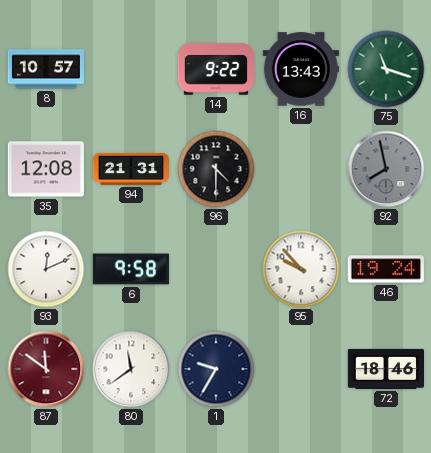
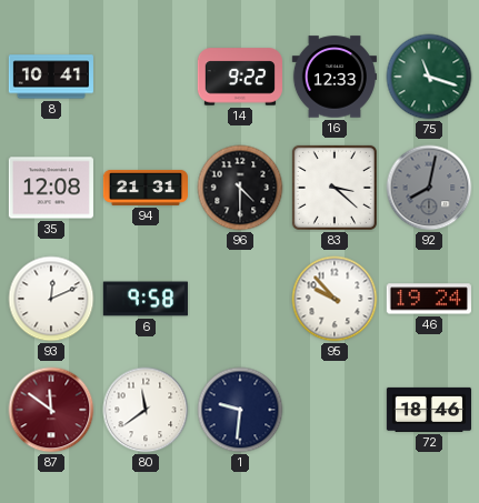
8: 10:57 -> 10:41 (51, 77)
16: 13:43 -> 12:33 (335, 77)
83: none -> 3:22 (335, 188)
92: 7:58 -> 8:02 (429, 188)
1: 9:35 -> 9:31 (240, 410)
